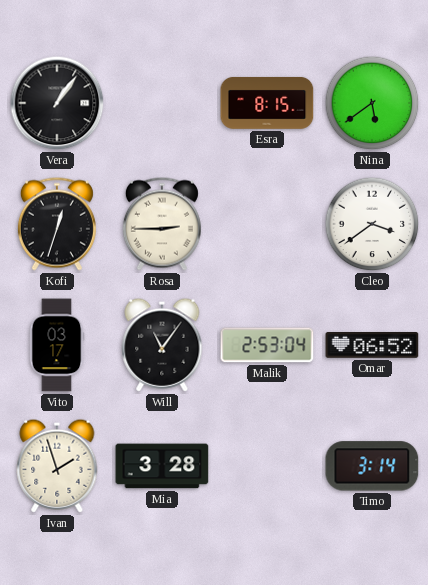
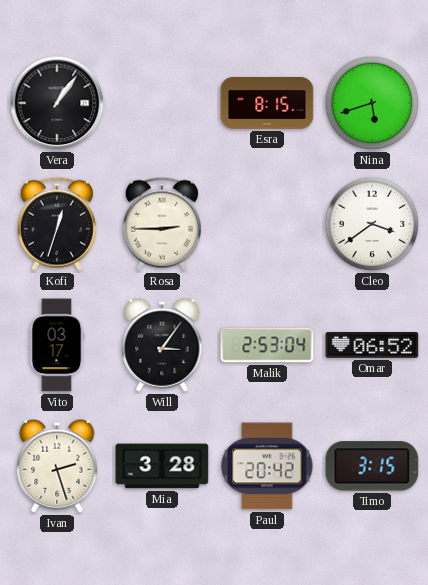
Nina: 5:39 -> 5:42 (372, 103)
Will: 11:06 -> 3:06 (162, 345)
Ivan: 1:57 -> 2:27 (57, 466)
Paul: none -> 20:42 (267, 466)
Timo: 3:14 -> 3:15 (372, 466)
